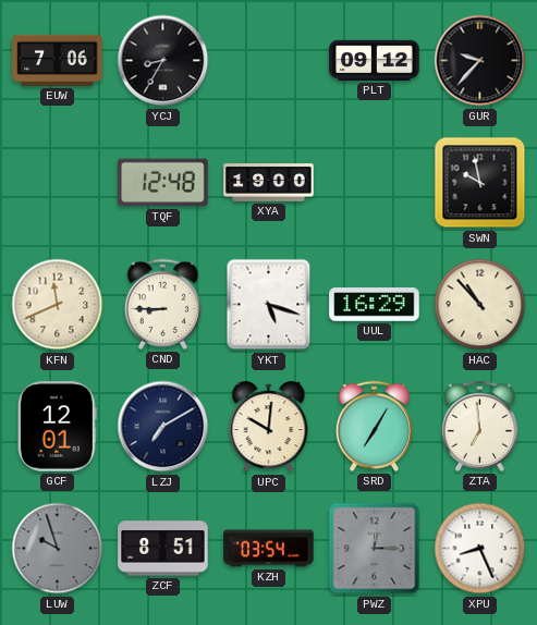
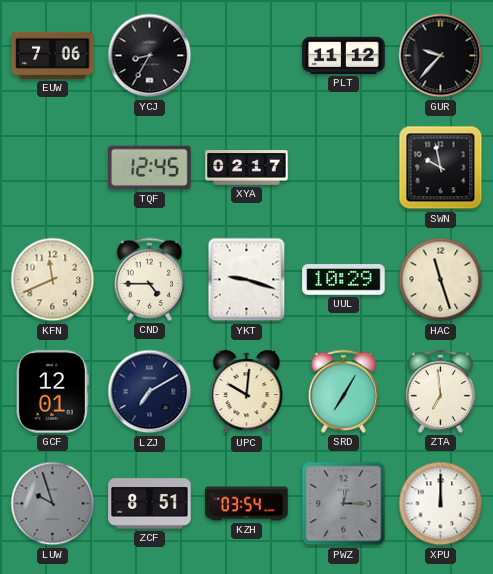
PLT: 09:12 -> 11:12 (344, 55)
TQF: 12:48 -> 12:45 (150, 168)
XYA: 19:00 -> 02:17 (247, 168)
CND: 8:45 -> 4:45 (149, 279)
YKT: 5:18 -> 9:18 (247, 280)
UUL: 16:29 -> 10:29 (344, 280)
HAC: 10:53 -> 11:27 (441, 280)
XPU: 8:26 -> 12:00 (441, 504)
